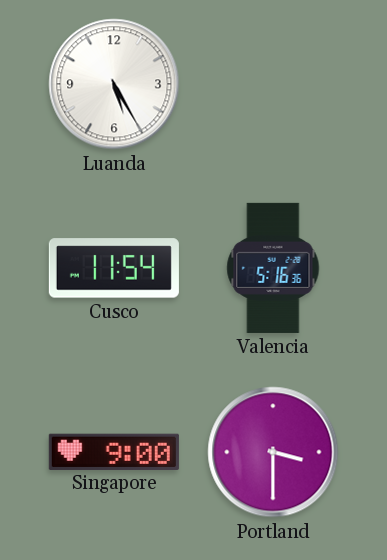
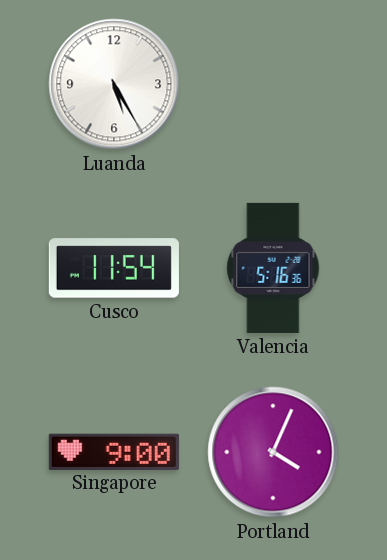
Portland: 3:30 -> 4:04 (273, 452)
